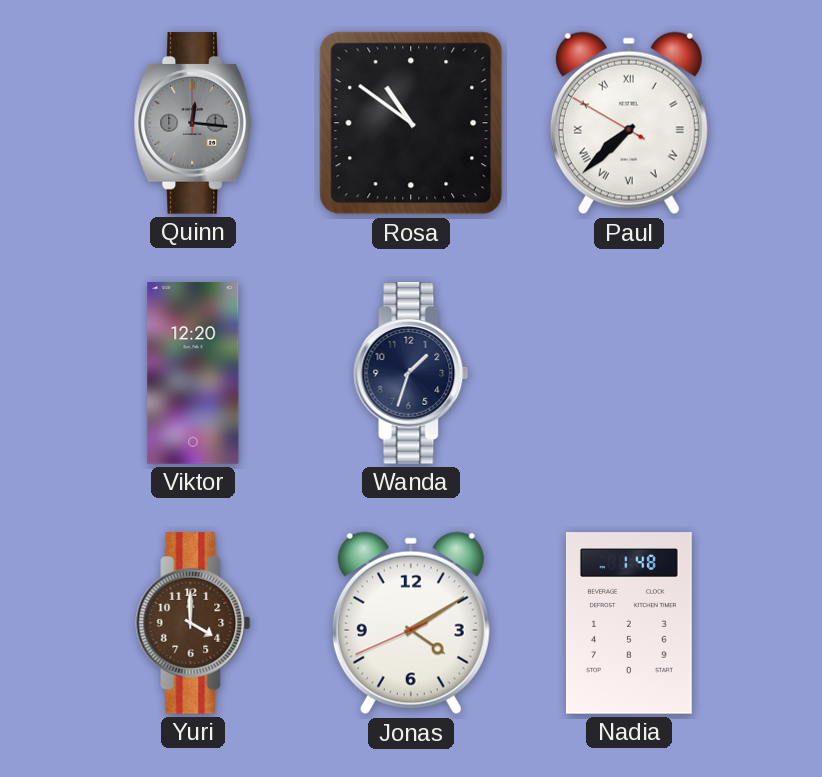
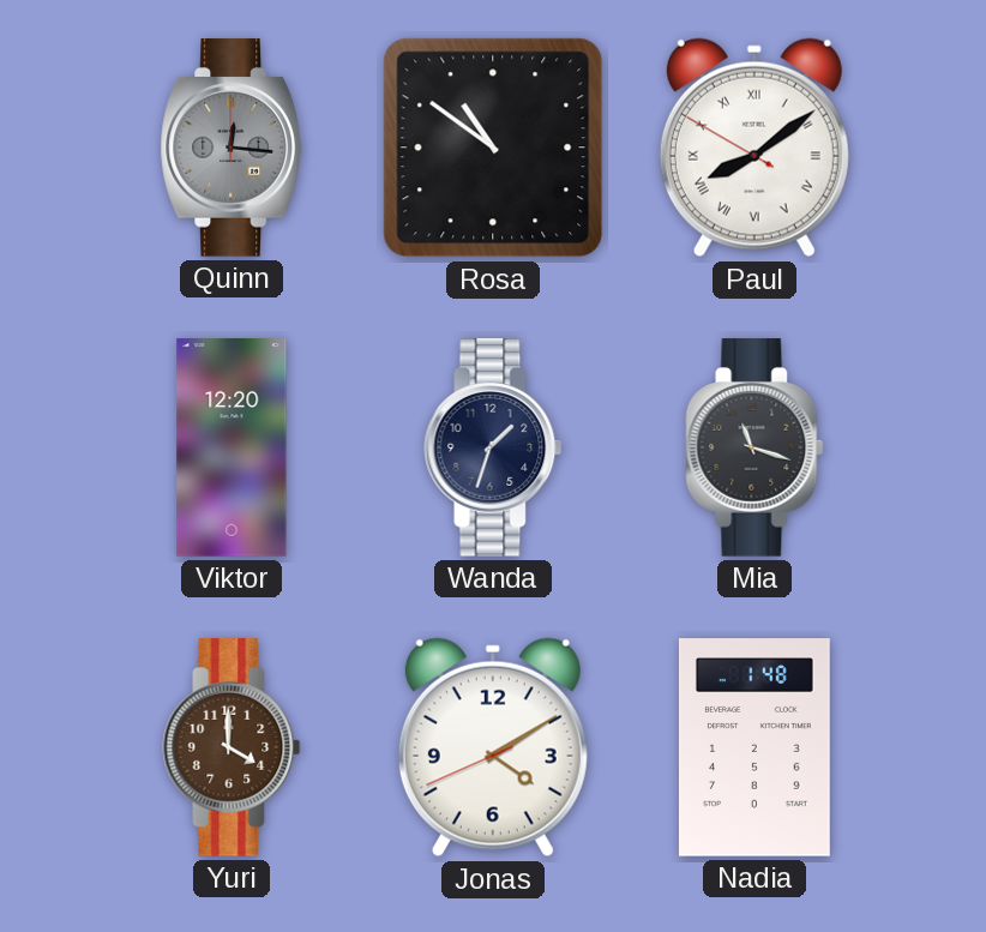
Paul: 7:37 -> 8:08 (754, 148)
Mia: none -> 11:18 (754, 447)
